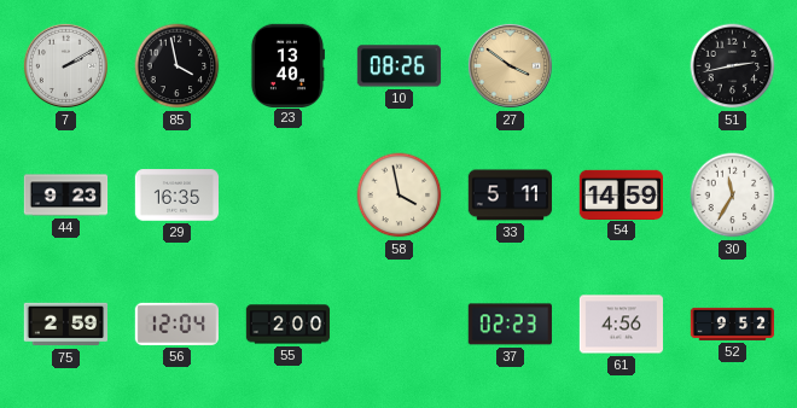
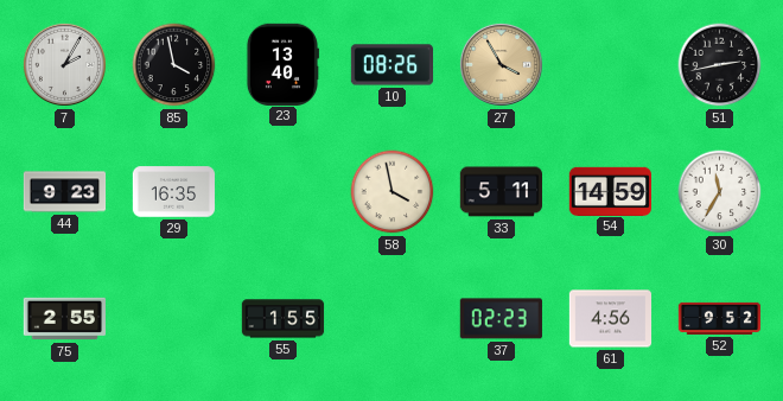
7: 2:10 -> 2:05 (64, 64)
27: 3:51 -> 3:55 (501, 64)
75: 2:59 -> 2:55 (64, 319)
56: 12:04 -> none (176, 324)
55: 2:00 -> 1:55 (284, 319)
